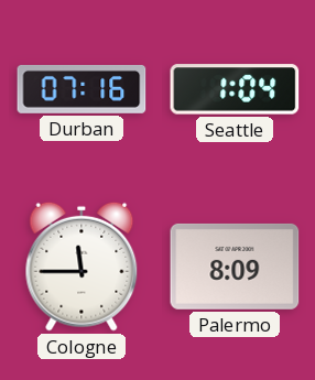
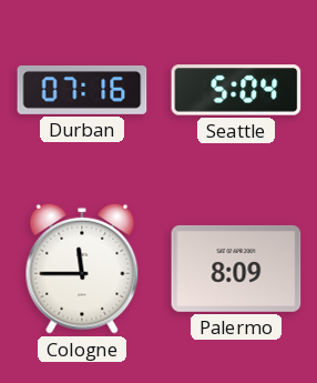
Seattle: 1:04 -> 5:04 (236, 90)
